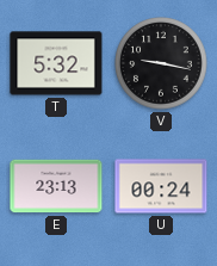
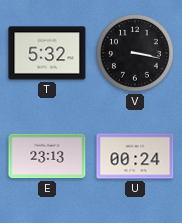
V: 9:17 -> 3:17 (135, 53)
